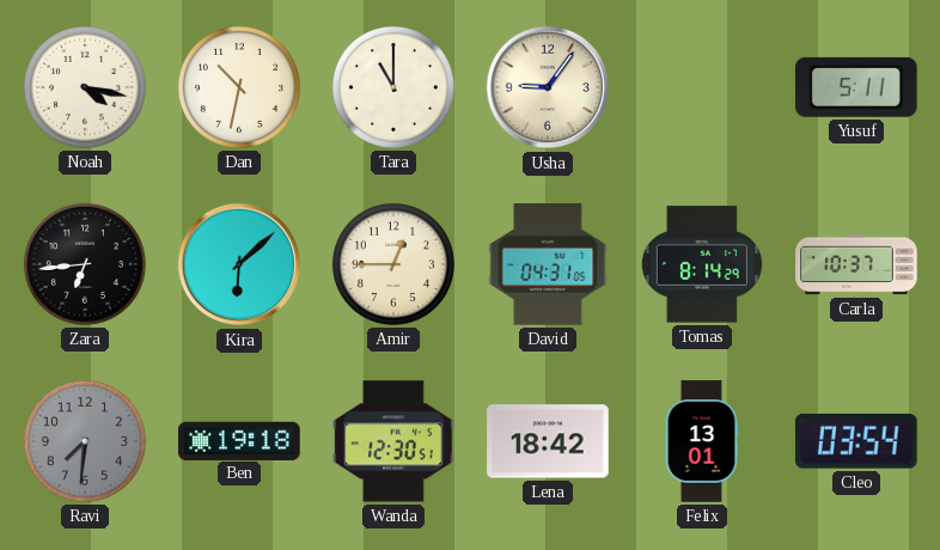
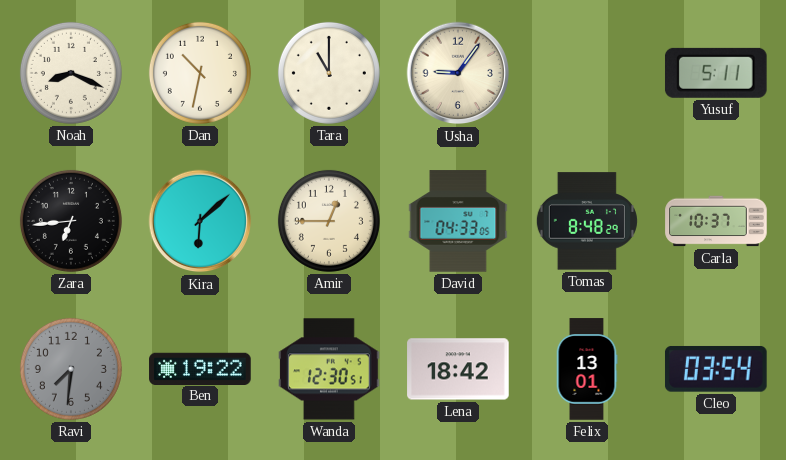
Noah: 4:17 -> 8:19 (71, 73)
David: 04:31 -> 04:33 (458, 221)
Tomas: 8:14 -> 8:48 (587, 221)
Ben: 19:18 -> 19:22 (200, 368)
